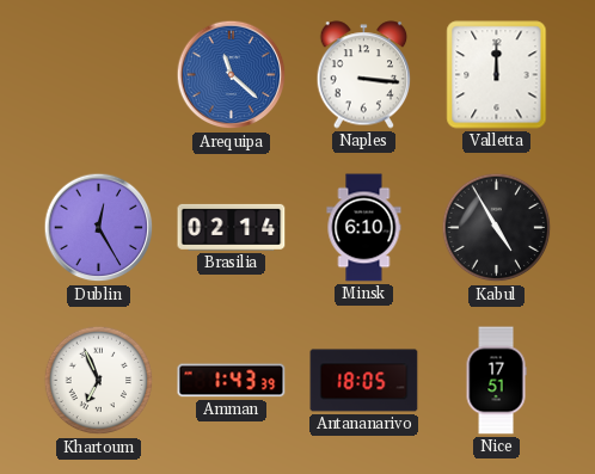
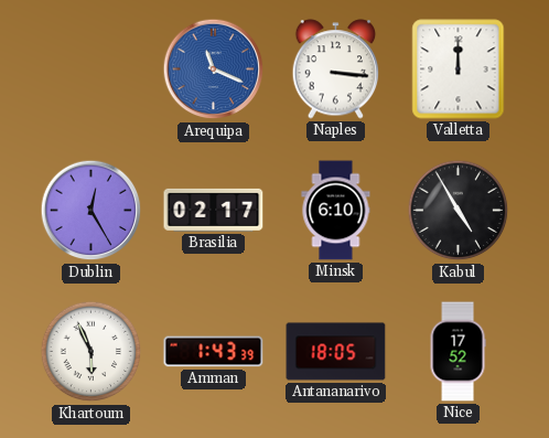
Arequipa: 11:22 -> 11:19 (214, 70)
Brasilia: 02:14 -> 02:17 (214, 210)
Khartoum: 6:56 -> 5:56 (91, 352)
Nice: 17:51 -> 17:52 (457, 352)
